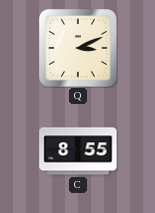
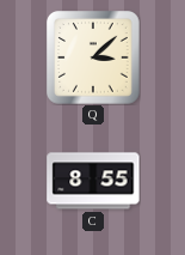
Q: 3:11 -> 3:08 (94, 59)
